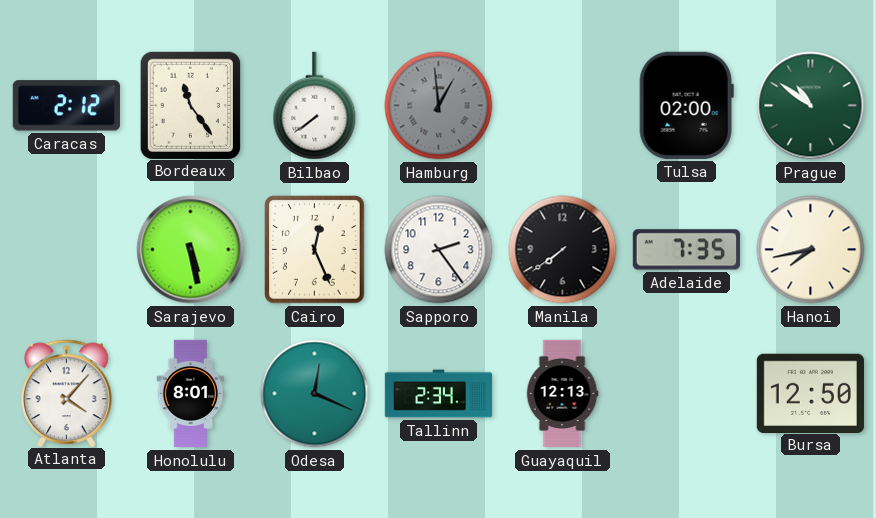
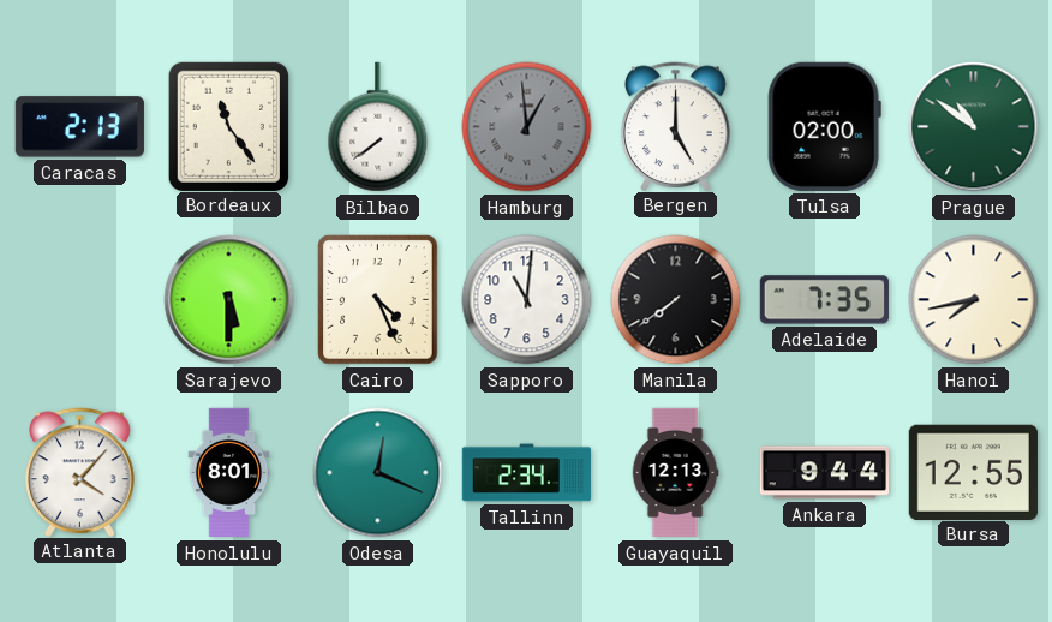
Caracas: 2:12 -> 2:13 (79, 127)
Bergen: none -> 5:00 (676, 126)
Sarajevo: 5:28 -> 5:30 (229, 300)
Cairo: 12:26 -> 4:26 (378, 300)
Sapporo: 2:24 -> 11:01 (527, 300)
Ankara: none -> 9:44 (824, 473)
Bursa: 12:50 -> 12:55 (973, 472)
